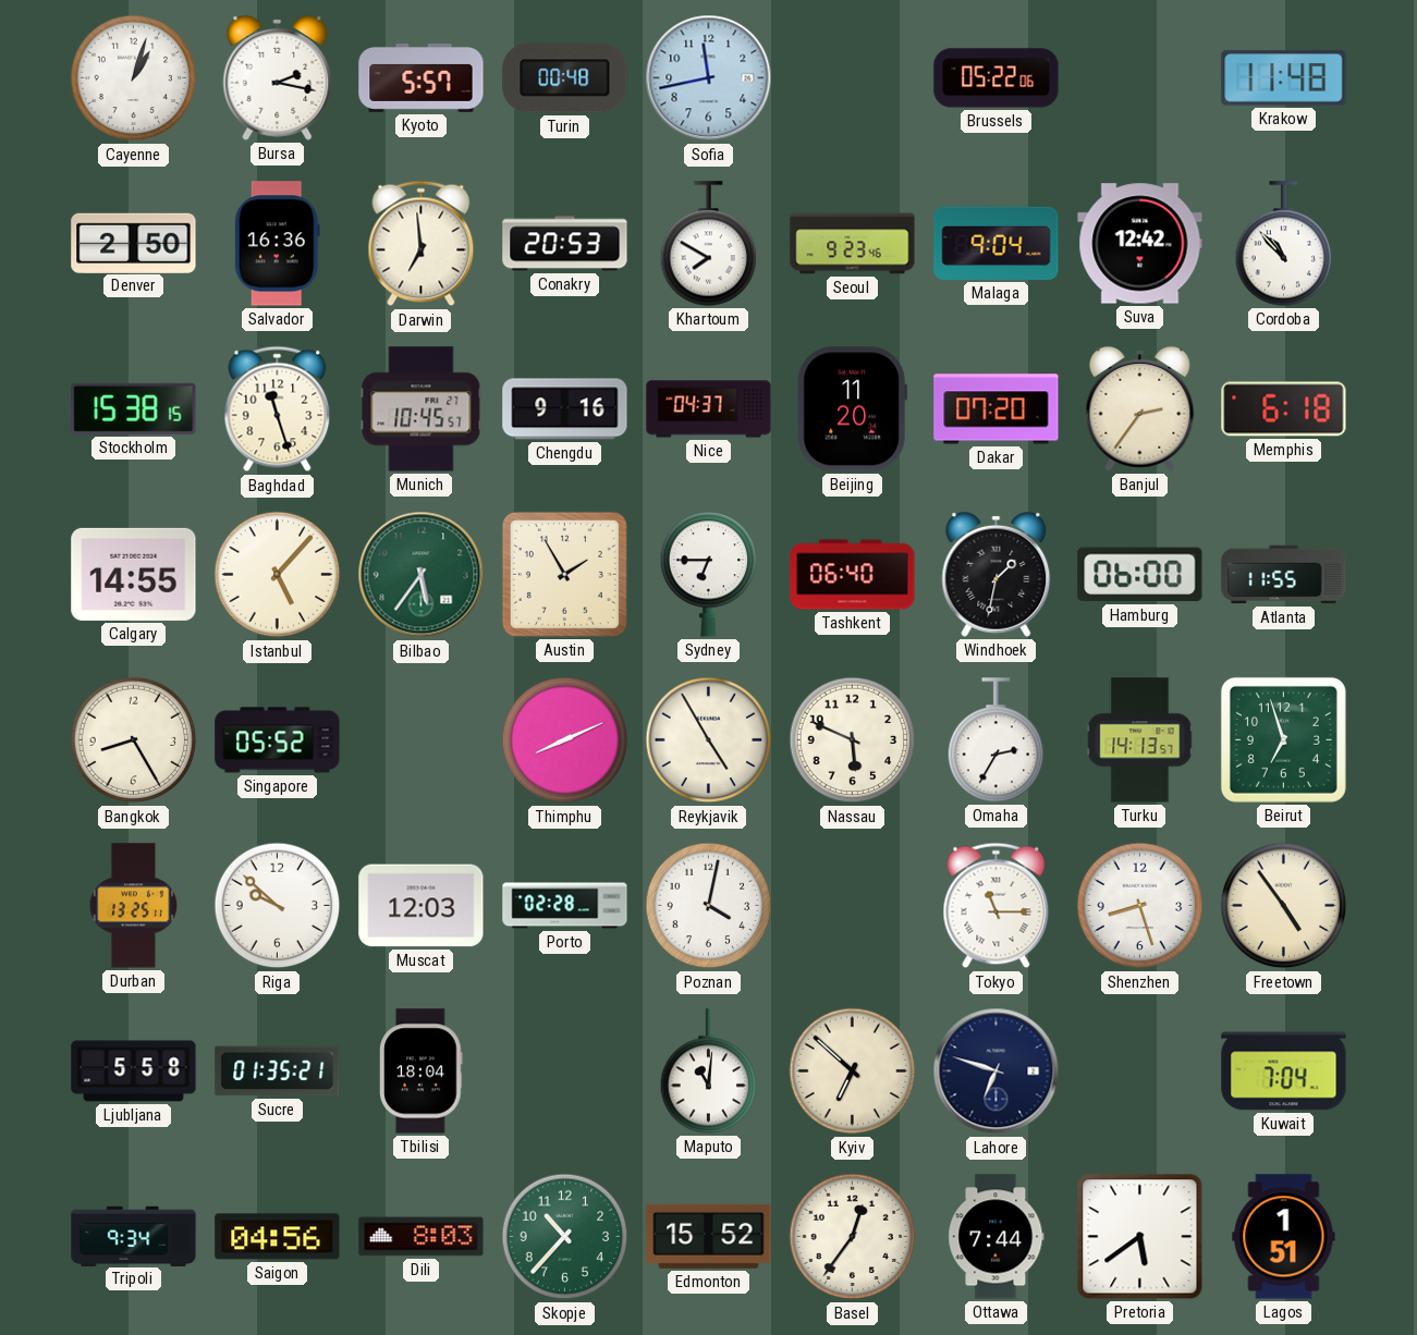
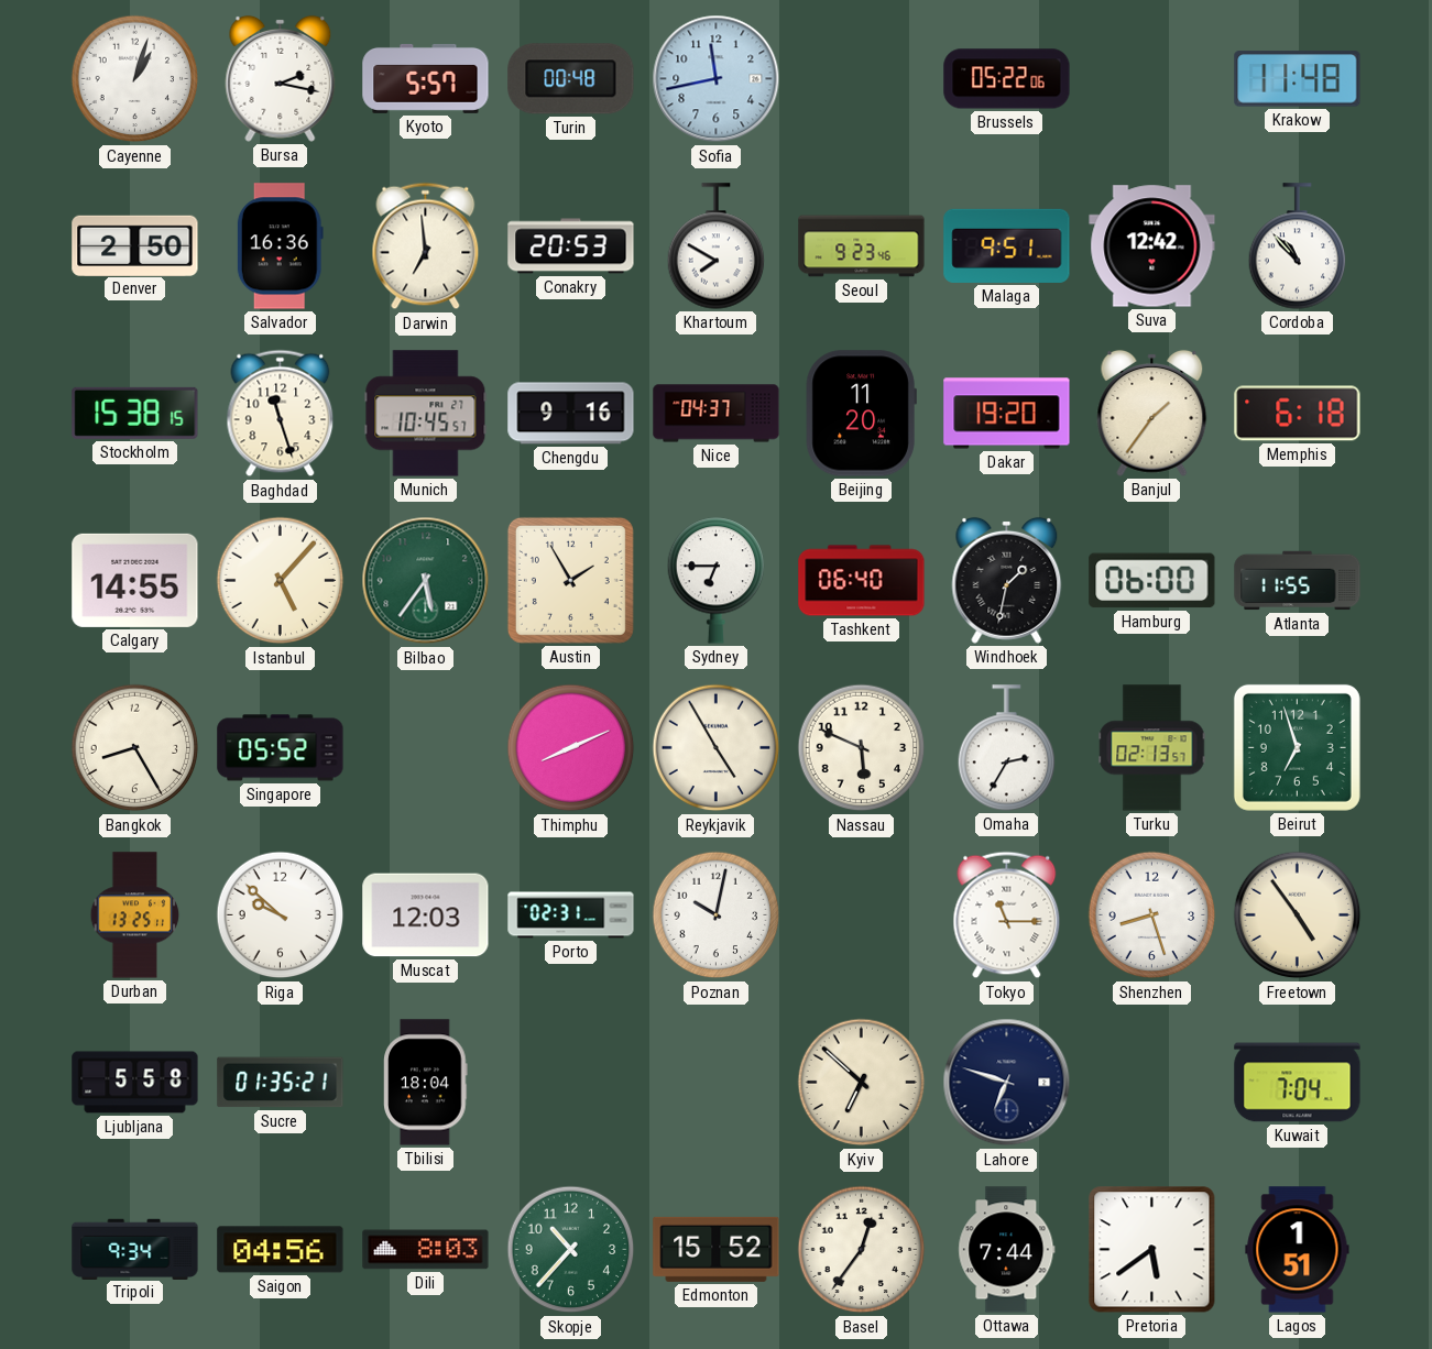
Malaga: 9:04 -> 9:51 (1007, 245)
Dakar: 07:20 -> 19:20 (1007, 414)
Banjul: 2:36 -> 1:36 (1152, 413)
Turku: 14:13 -> 02:13 (1152, 748)
Porto: 02:28 -> 02:31 (571, 915)
Poznan: 4:02 -> 10:02 (717, 915)
Maputo: 11:01 -> none (709, 1071)
